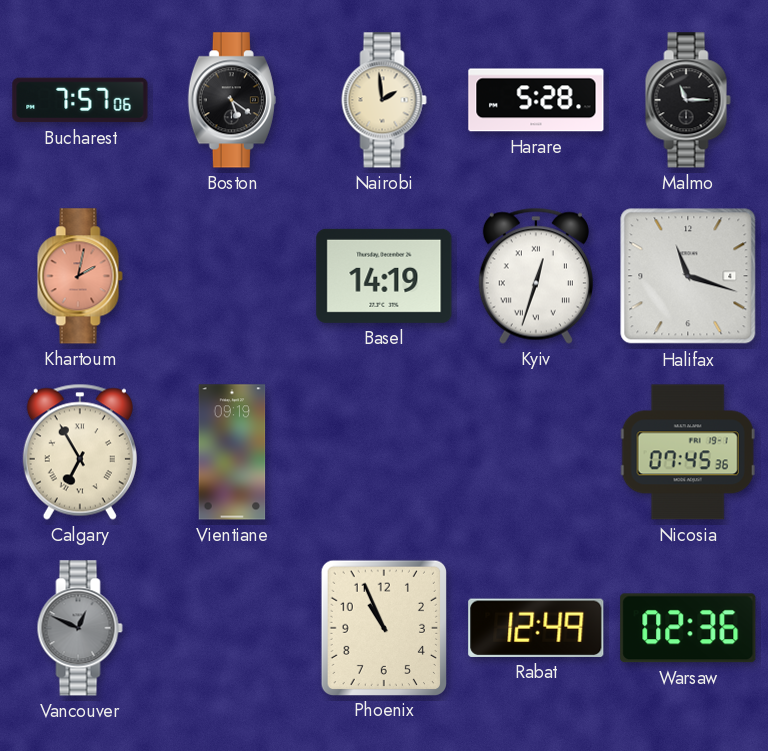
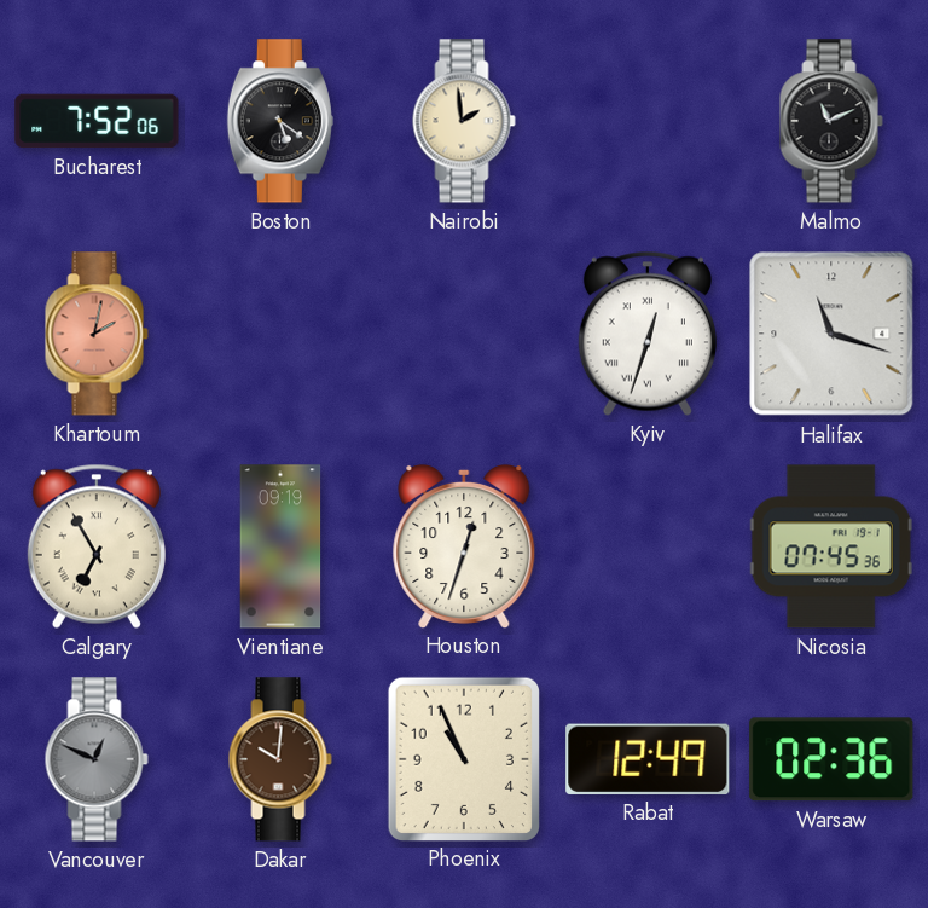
Bucharest: 7:57 -> 7:52 (97, 121)
Harare: 5:28 -> none (536, 100)
Malmo: 11:15 -> 11:11 (831, 121)
Basel: 14:19 -> none (384, 276)
Houston: none -> 12:33 (464, 545)
Dakar: none -> 10:01 (280, 759)
